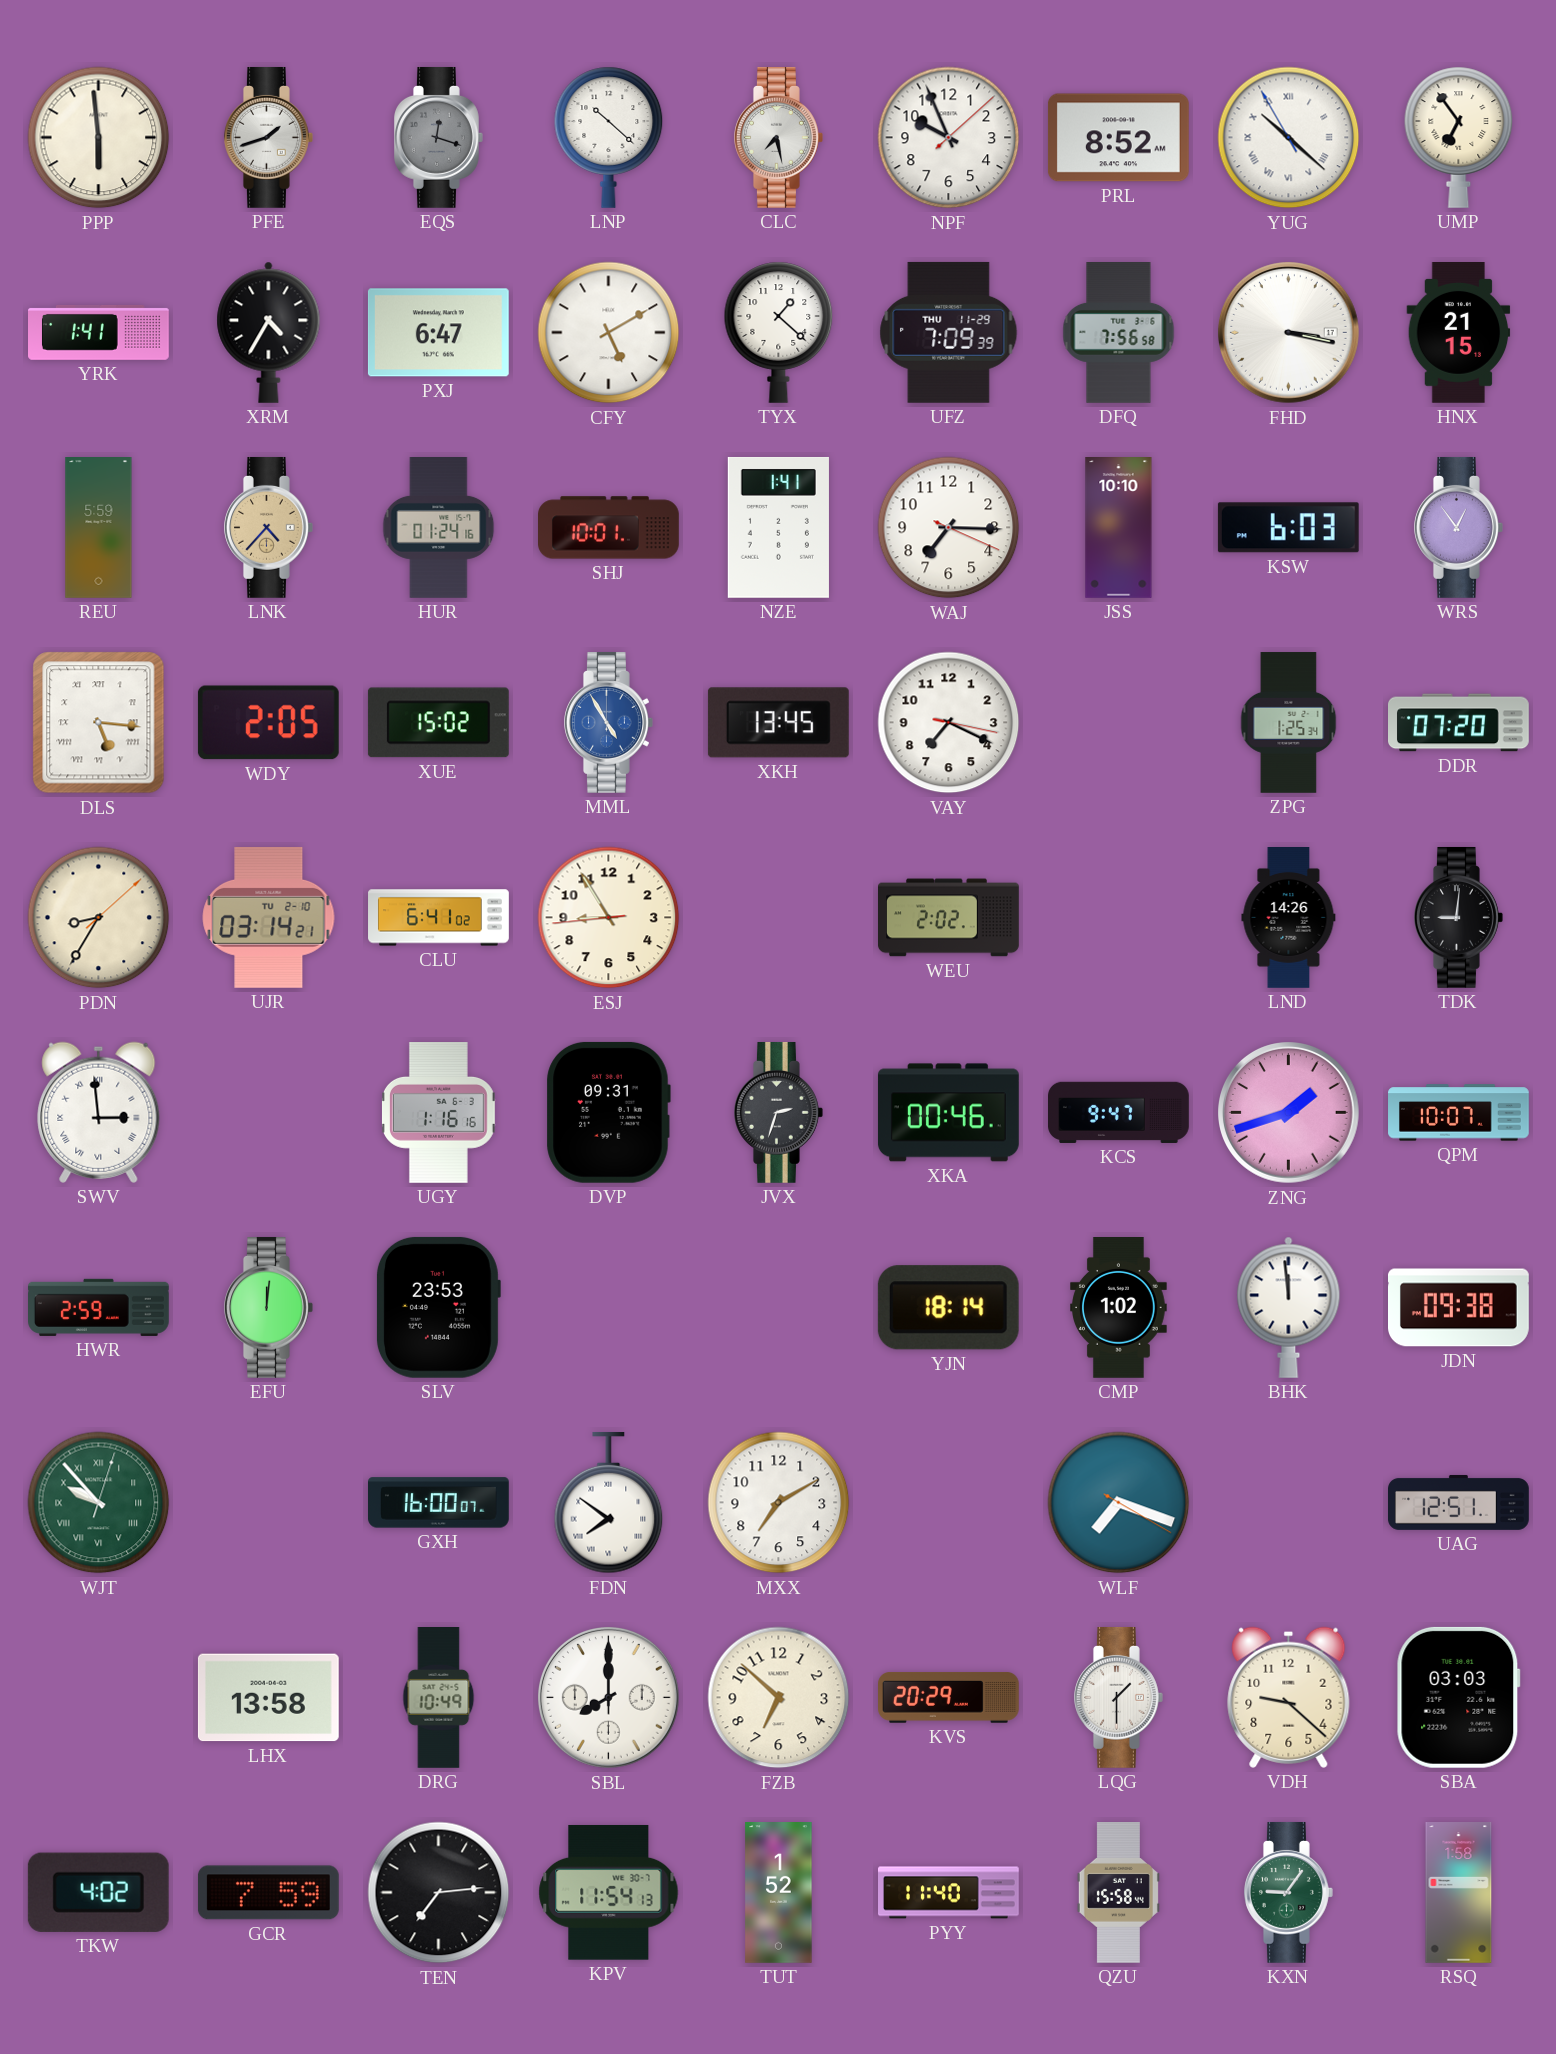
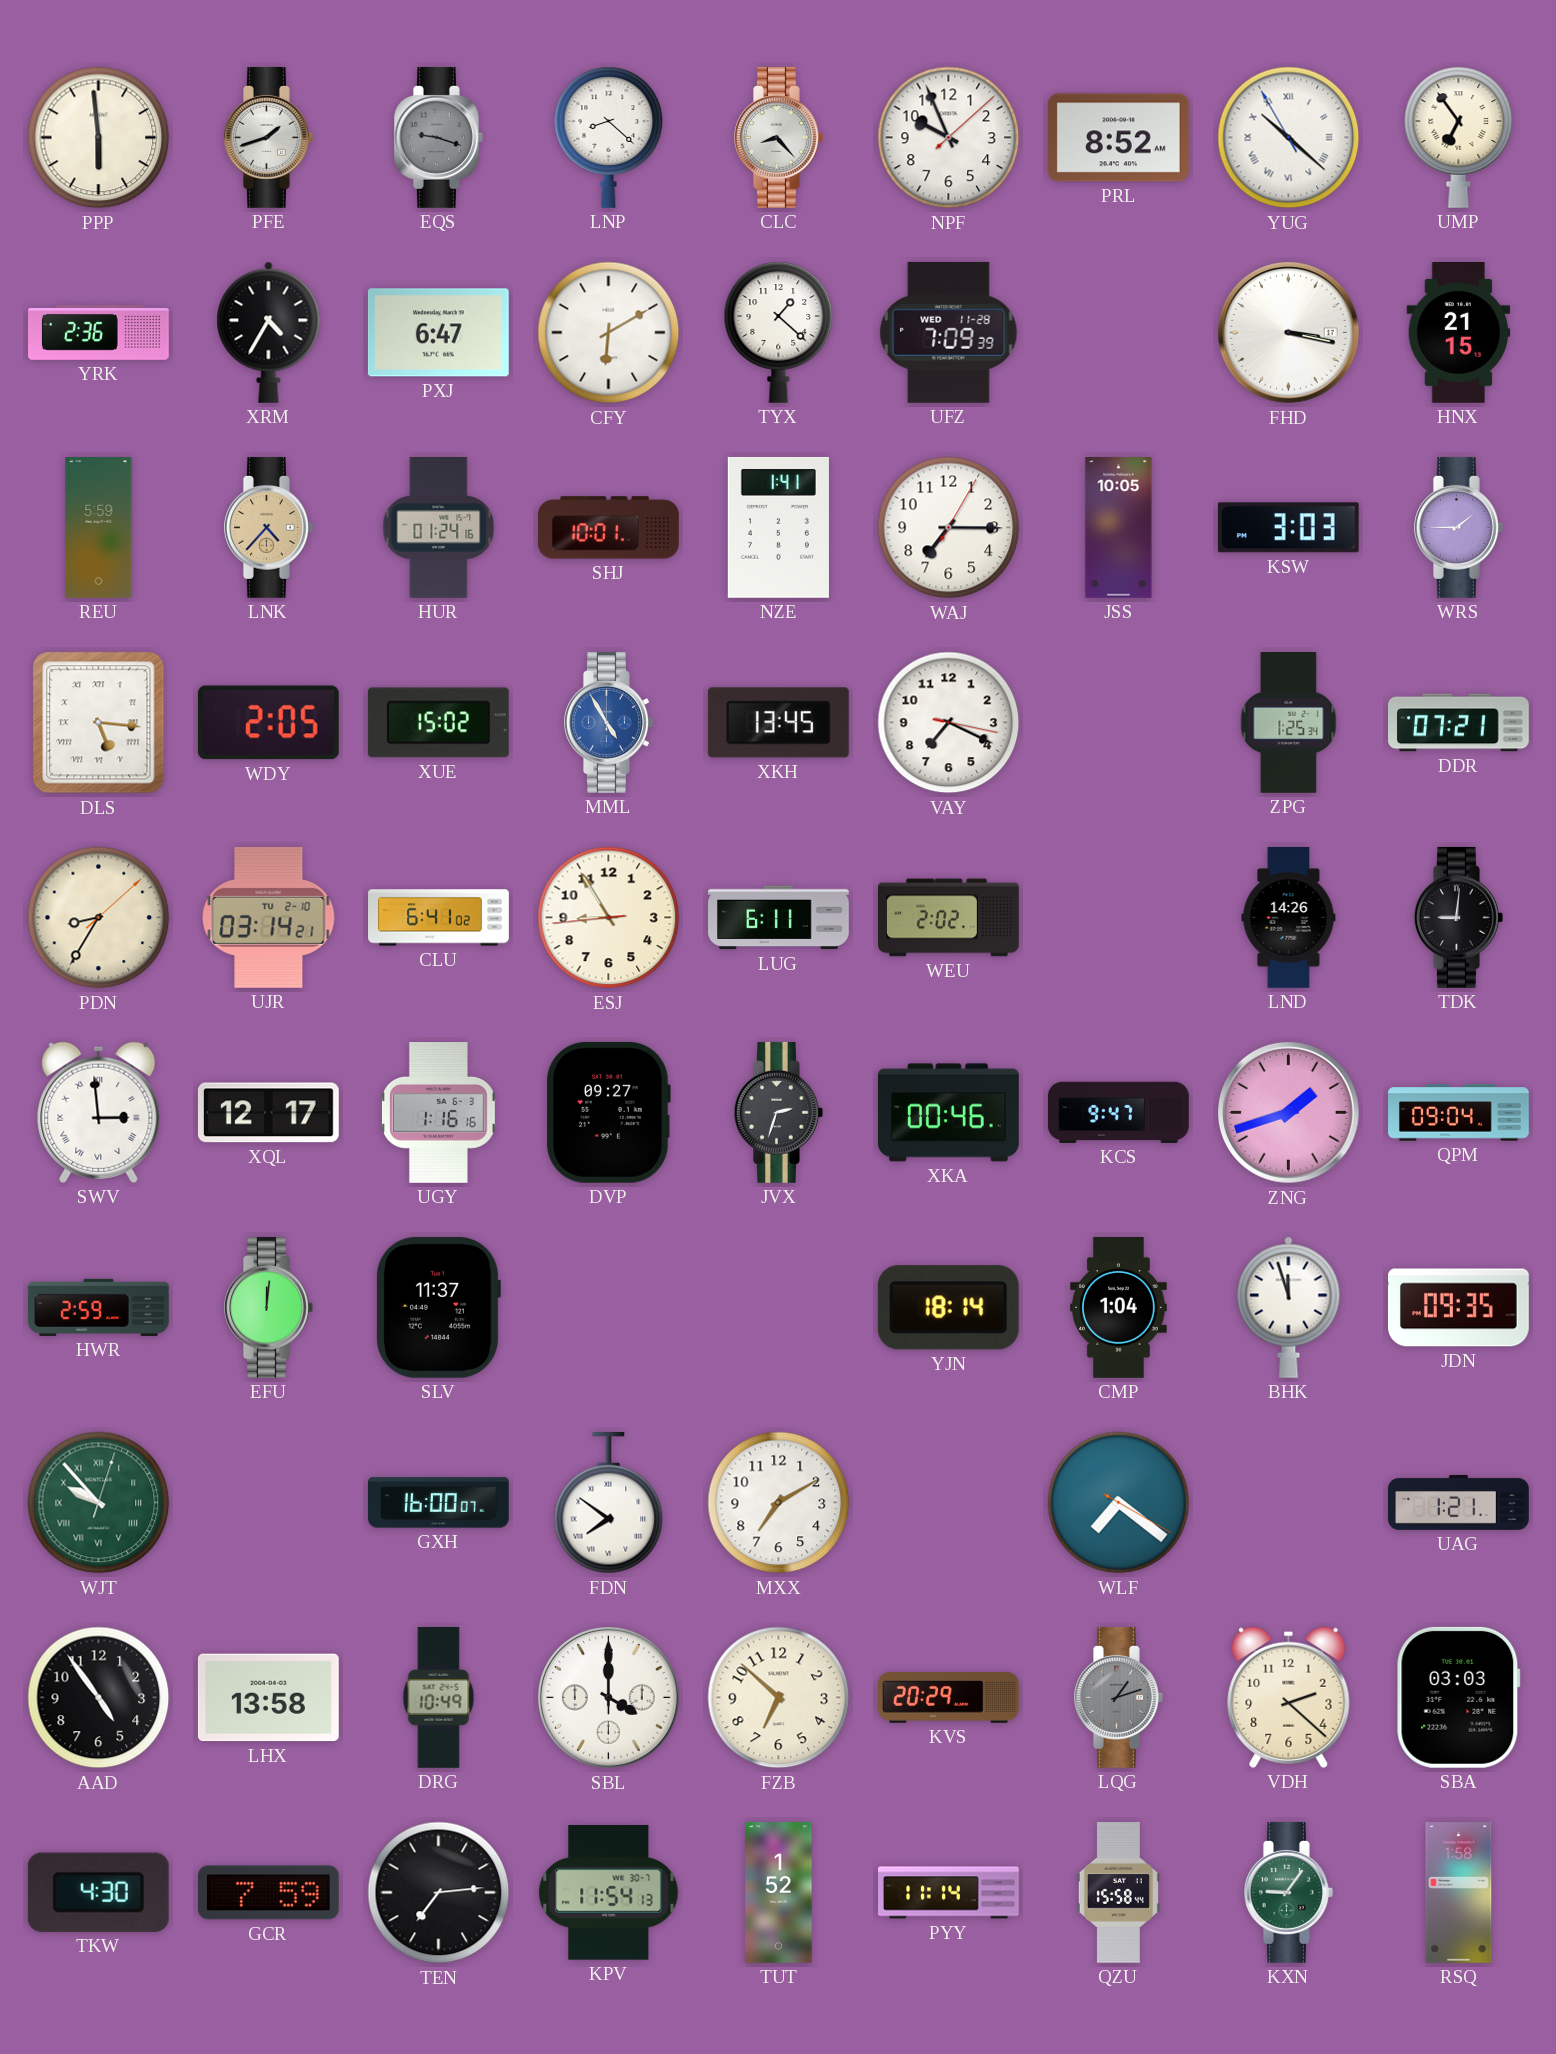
EQS: 12:18 -> 9:18 (439, 137)
LNP: 10:22 -> 8:22 (609, 137)
CLC: 7:28 -> 8:23 (779, 137)
YRK: 1:41 -> 2:36 (99, 332)
CFY: 5:10 -> 6:10 (609, 333)
UFZ date: THU 11-29 -> WED 11-28 (949, 332)
DFQ: 7:56 -> none (1119, 333)
WAJ: 7:15:19 -> 7:15:05 (949, 528)
JSS: 10:10 -> 10:05 (1119, 528)
KSW: 6:03 -> 3:03 (1288, 528)
WRS: 12:54 -> 1:45 (1459, 527)
DDR: 07:20 -> 07:21 (1459, 723)
LUG: none -> 6:11 (779, 918)
XQL: none -> 12:17 (268, 1113)
DVP: 09:31 -> 09:27 (608, 1112)
QPM: 10:07 -> 09:04 (1459, 1113)
SLV: 23:53 -> 11:37 (438, 1307)
CMP: 1:02 -> 1:04 (1119, 1308)
BHK: 11:59 -> 11:57 (1289, 1307)
JDN: 09:38 -> 09:35 (1459, 1308)
WLF: 7:18 -> 7:21 (1119, 1503)
UAG: 12:51 -> 1:21 (1459, 1502)
AAD: none -> 4:54 (99, 1698)
SBL: 8:00 -> 4:00 (609, 1698)
LQG: 1:30 -> 1:12 (1119, 1697)
LQG dial: white -> grey (1119, 1697)
VDH: 9:22 -> 2:22 (1289, 1697)
TKW: 4:02 -> 4:30 (98, 1892)
PYY: 11:40 -> 11:14 (949, 1893)
